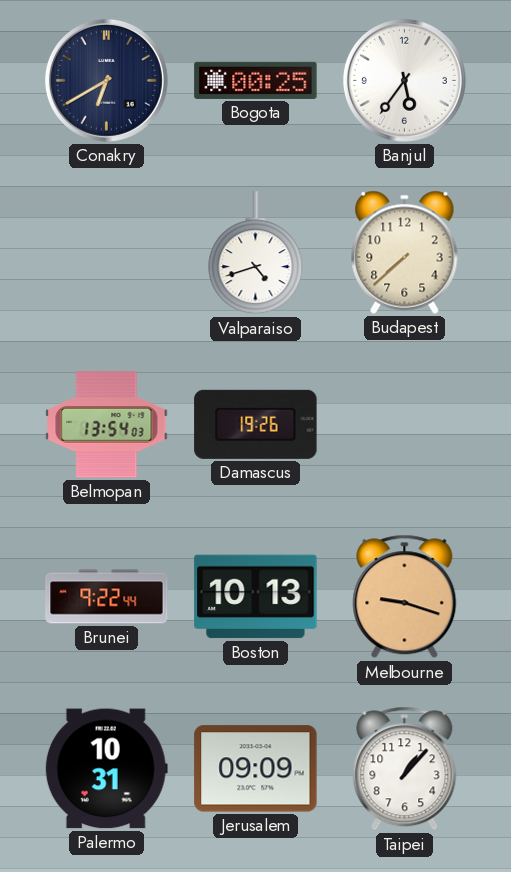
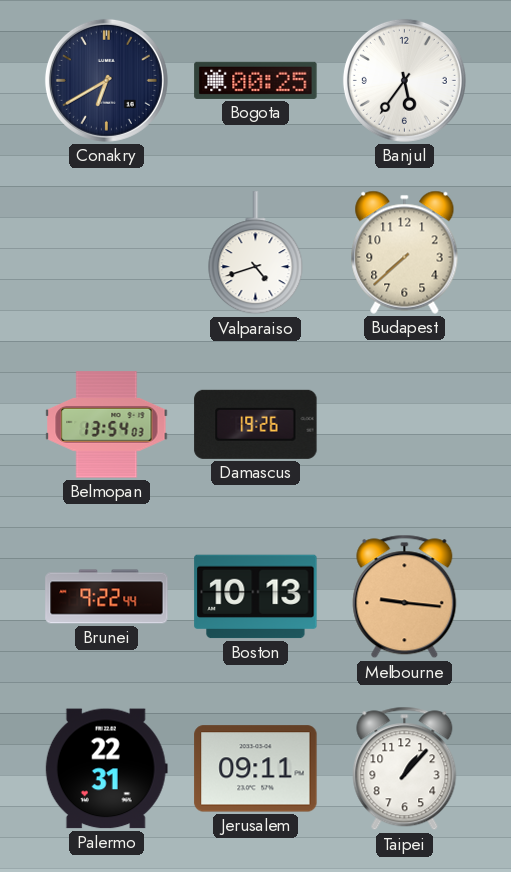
Melbourne: 9:18 -> 9:16 (405, 597)
Palermo: 10:31 -> 22:31 (106, 769)
Jerusalem: 09:09 -> 09:11 (256, 769)
